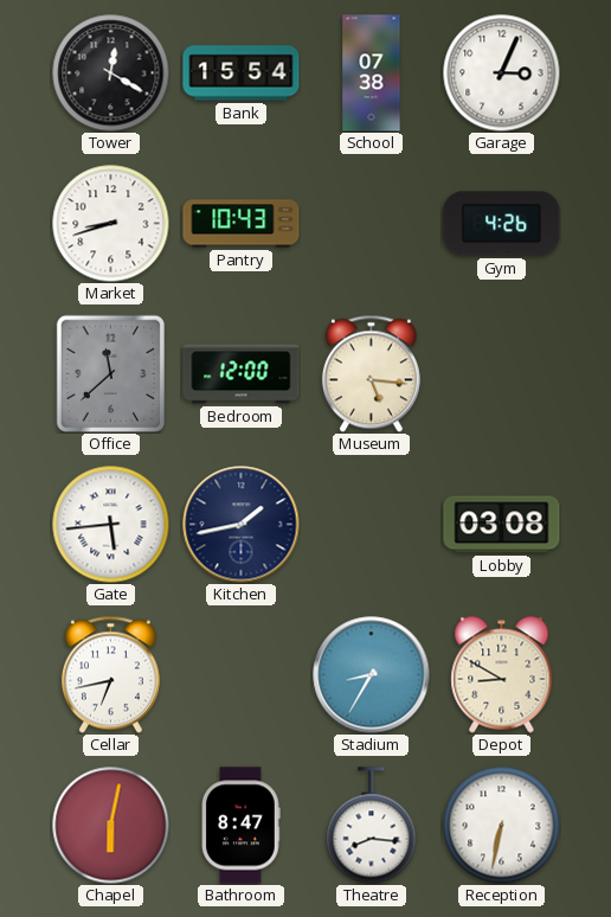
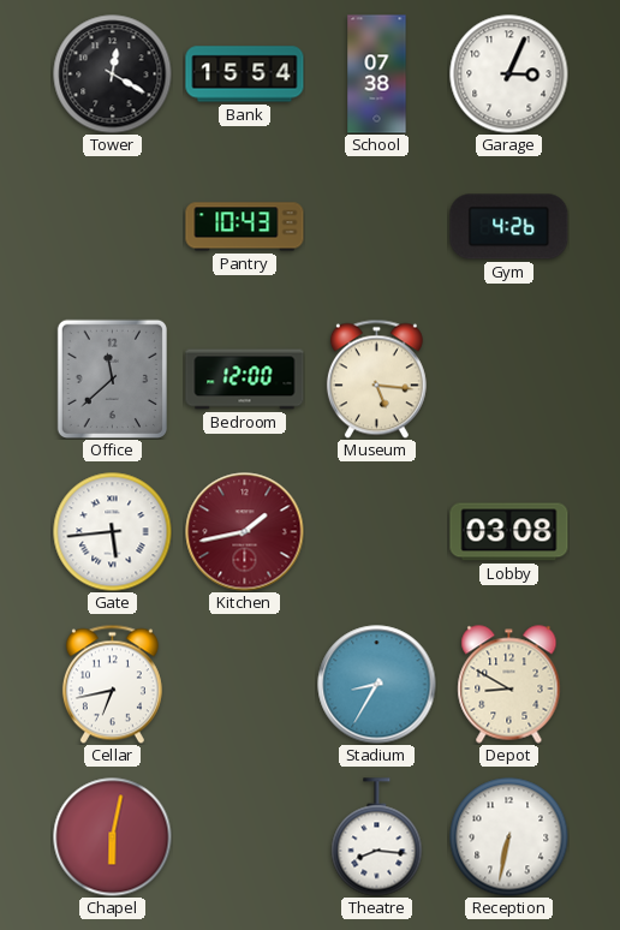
Market: 8:42 -> none (111, 224)
Kitchen dial: navy -> burgundy (245, 532)
Bathroom: 8:47 -> none (242, 826)
